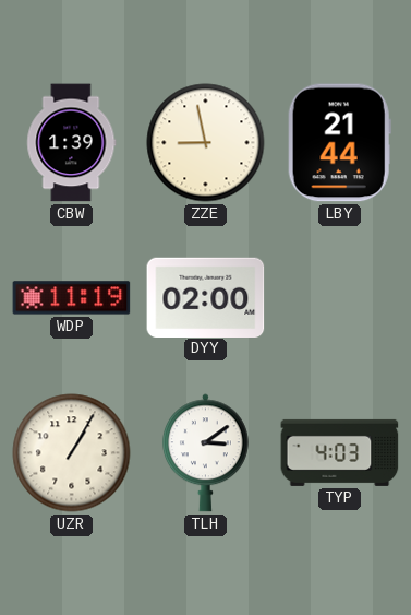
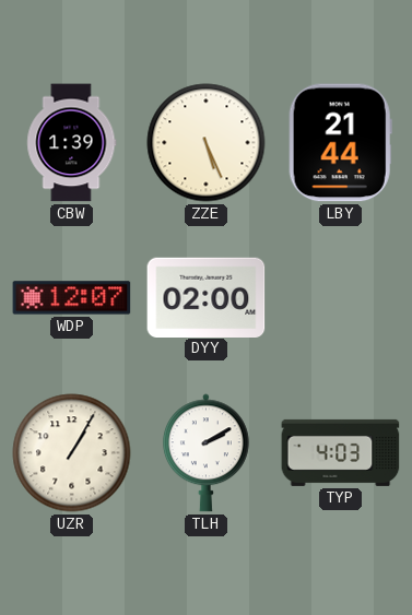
ZZE: 8:58 -> 5:26 (207, 143)
WDP: 11:19 -> 12:07 (72, 298)
TLH: 3:09 -> 2:10 (205, 453)
